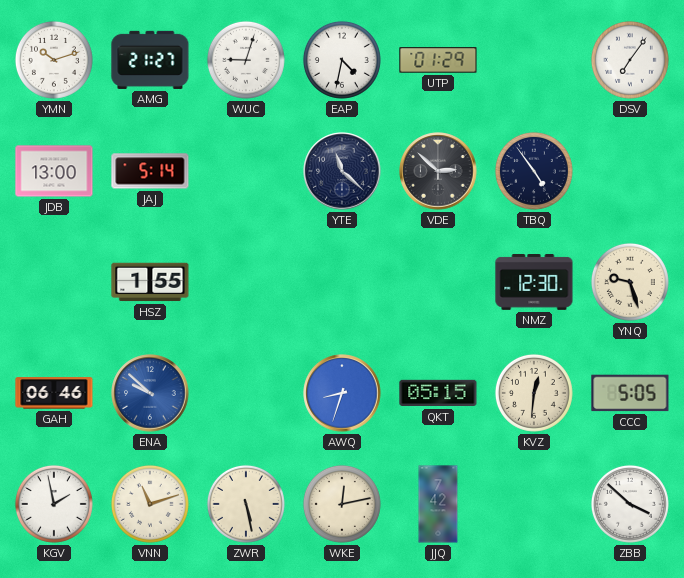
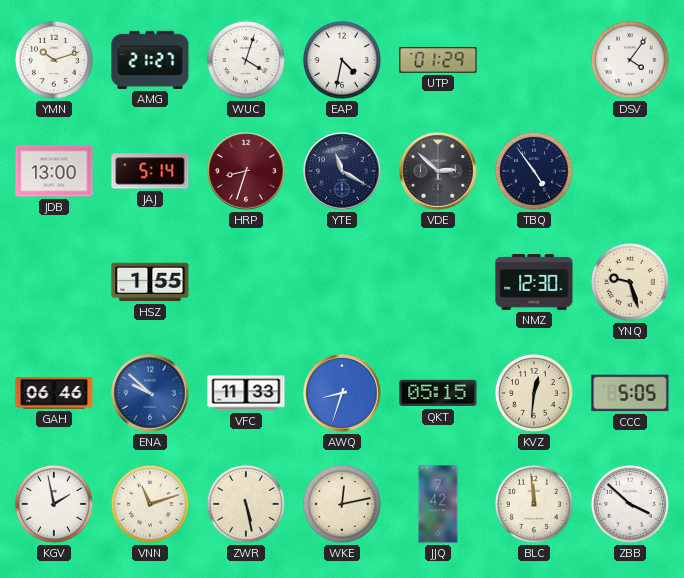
WUC: 9:03 -> 4:03 (246, 60)
DSV: 7:06 -> 4:06 (630, 60)
HRP: none -> 8:33 (246, 171)
YTE: 11:22 -> 11:20 (342, 171)
VFC: none -> 11:33 (246, 393)
BLC: none -> 11:59 (534, 504)
